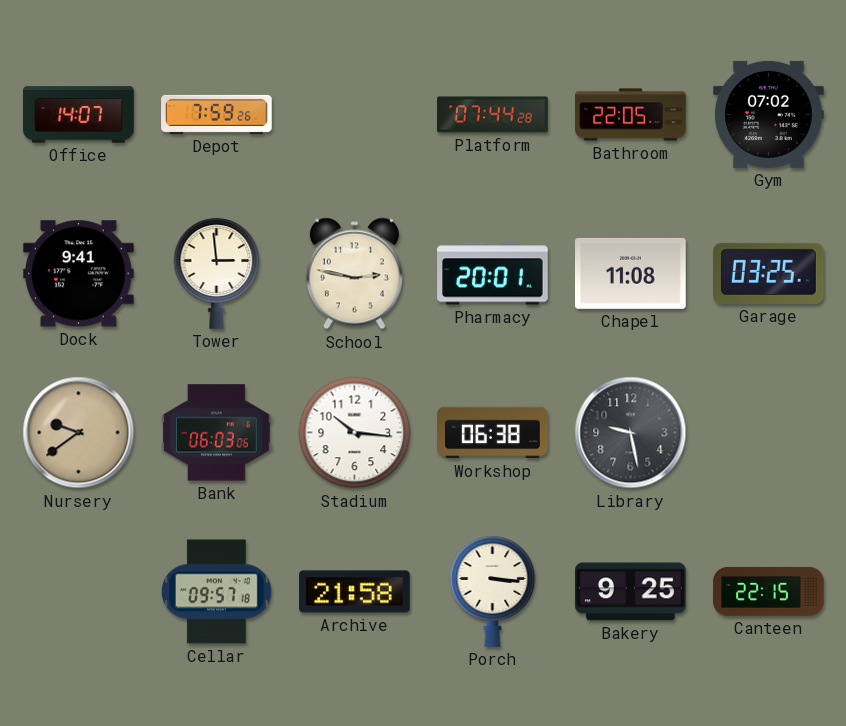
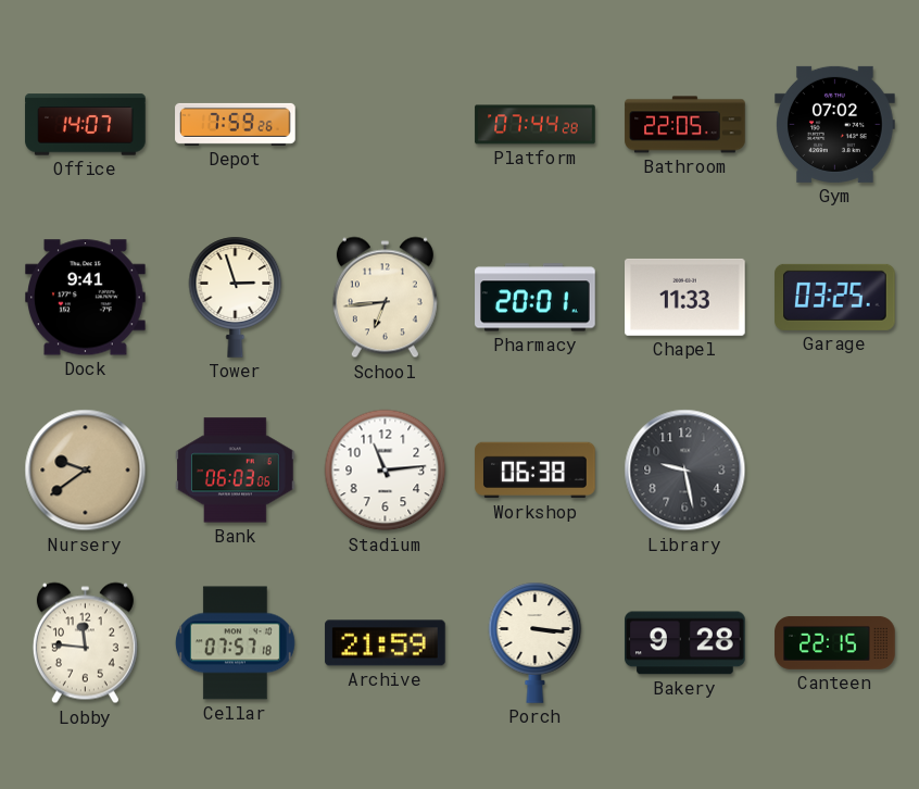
Tower: 2:59 -> 2:57 (236, 297)
School: 2:47 -> 6:44 (385, 298)
Chapel: 11:08 -> 11:33 (685, 297)
Stadium: 10:16 -> 11:14 (386, 471)
Lobby: none -> 11:46 (85, 643)
Cellar: 09:57 -> 07:57 (235, 643)
Archive: 21:58 -> 21:59 (386, 643)
Bakery: 9:25 -> 9:28 (685, 643)
